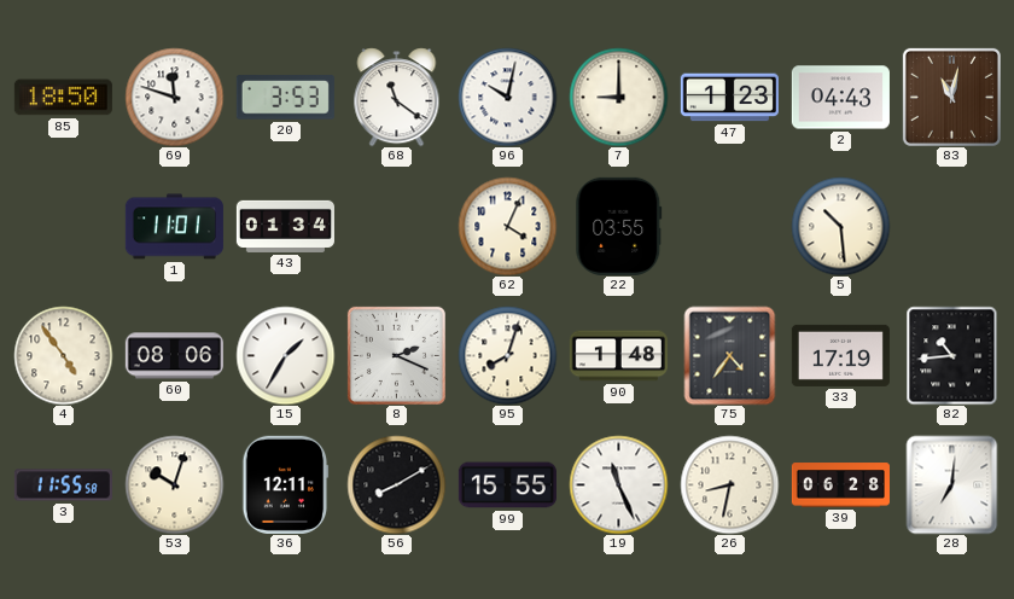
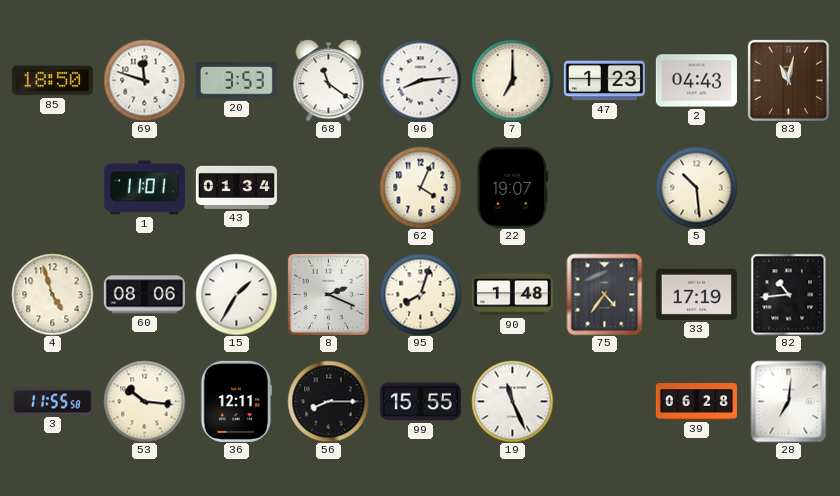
96: 10:02 -> 8:14 (420, 80)
7: 9:00 -> 7:00 (512, 80)
22: 03:55 -> 19:07 (513, 187)
4: 4:54 -> 4:57 (52, 294)
53: 10:03 -> 10:16 (144, 401)
56: 8:10 -> 8:15 (328, 401)
26: 8:32 -> none (729, 484)
